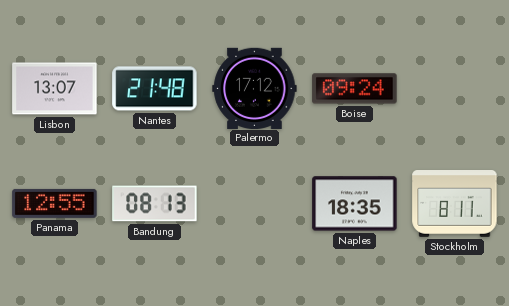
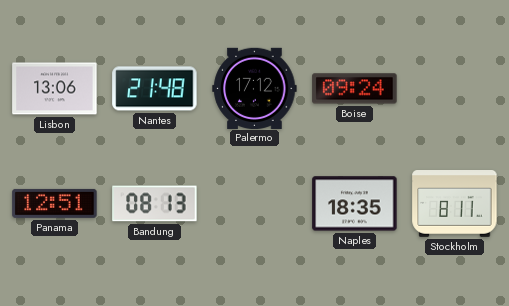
Lisbon: 13:07 -> 13:06 (55, 89)
Panama: 12:55 -> 12:51 (55, 203)
